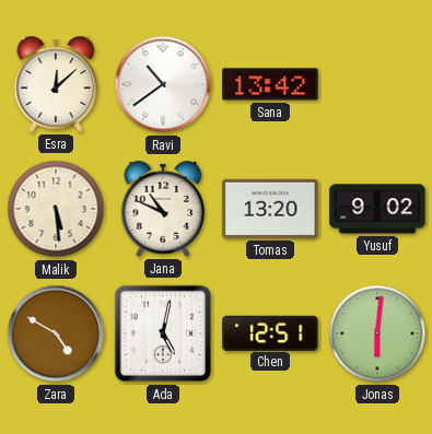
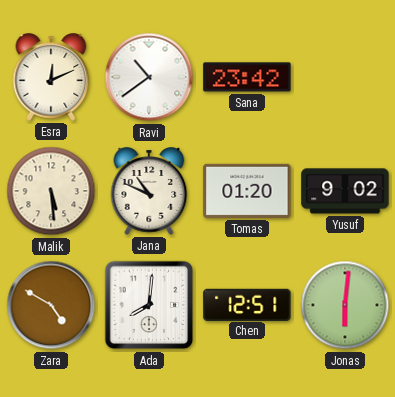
Esra: 12:08 -> 12:11 (51, 77)
Sana: 13:42 -> 23:42 (247, 77)
Tomas: 13:20 -> 01:20 (247, 191)
Ada: 5:02 -> 8:01 (149, 305)
